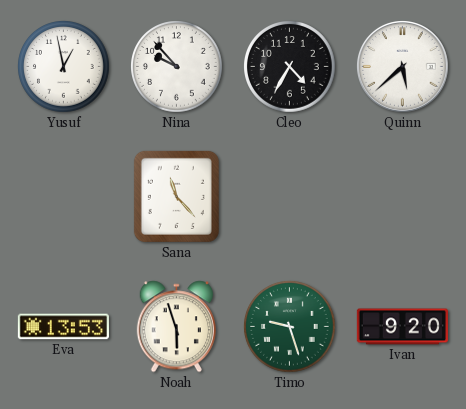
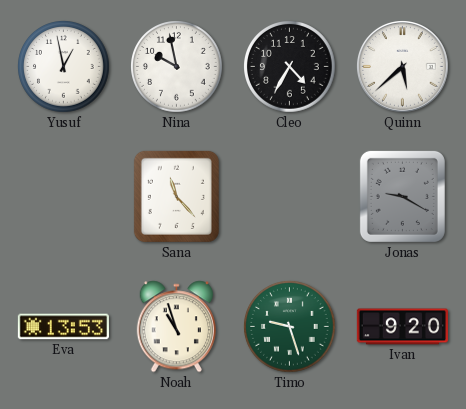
Nina: 9:53 -> 9:58 (177, 67)
Jonas: none -> 9:20 (402, 196)
Noah: 5:57 -> 10:57 (176, 327)
